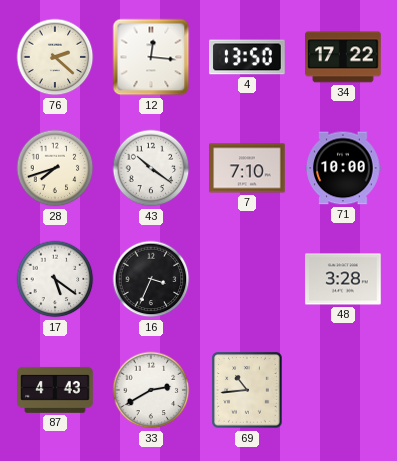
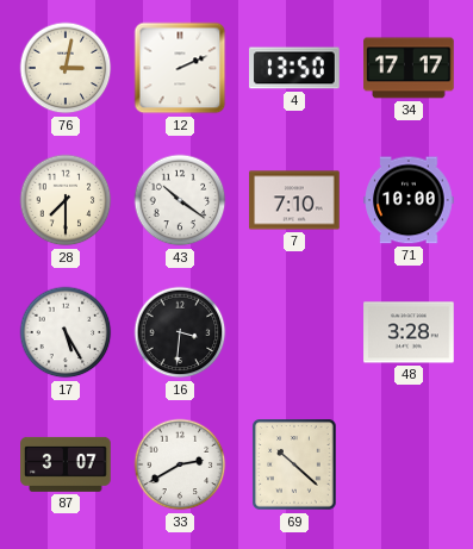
76: 2:22 -> 3:02 (66, 68)
12: 12:16 -> 2:11 (180, 68)
34: 17:22 -> 17:17 (409, 68)
28: 7:42 -> 7:30 (66, 200)
17: 5:21 -> 5:25 (66, 332)
16: 3:34 -> 3:31 (180, 332)
87: 4:43 -> 3:07 (66, 464)
69: 10:44 -> 10:22 (294, 464)
